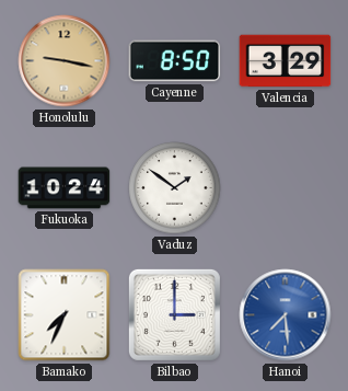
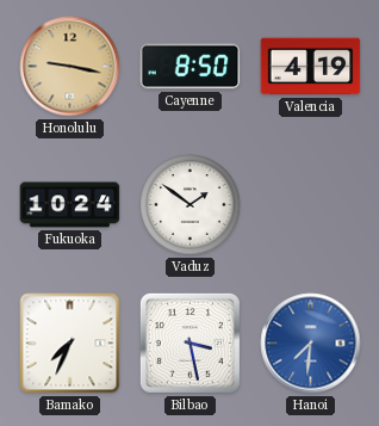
Valencia: 3:29 -> 4:19 (311, 67)
Bilbao: 3:00 -> 3:28 (189, 342)
Hanoi: 7:29 -> 7:31 (311, 344)
